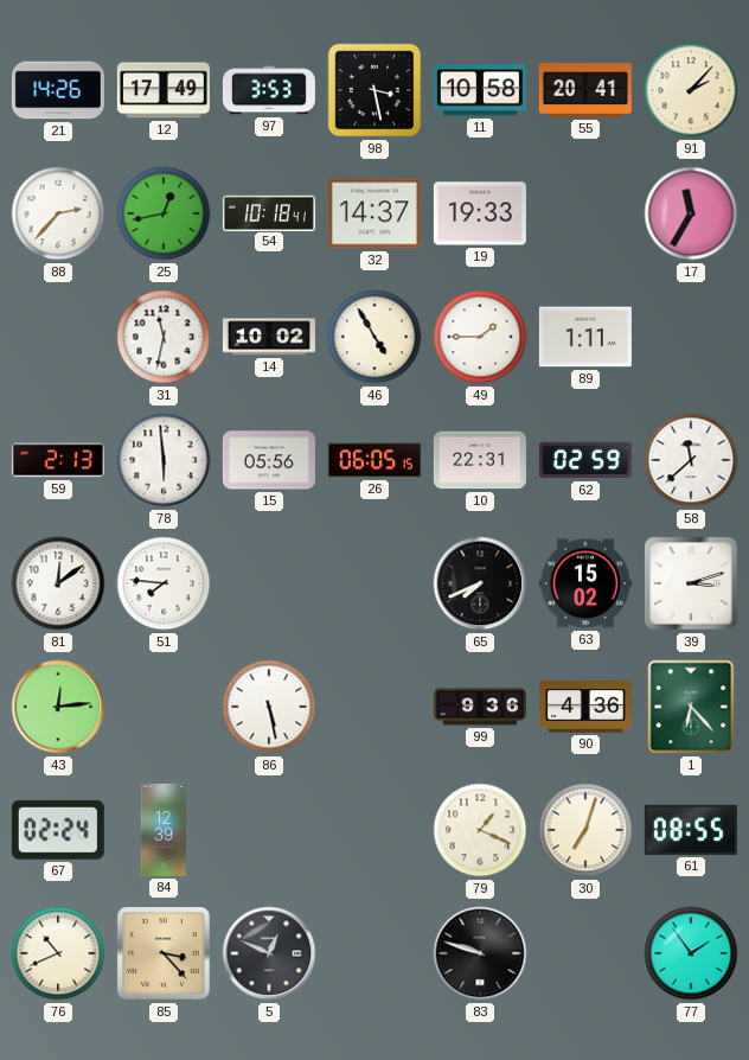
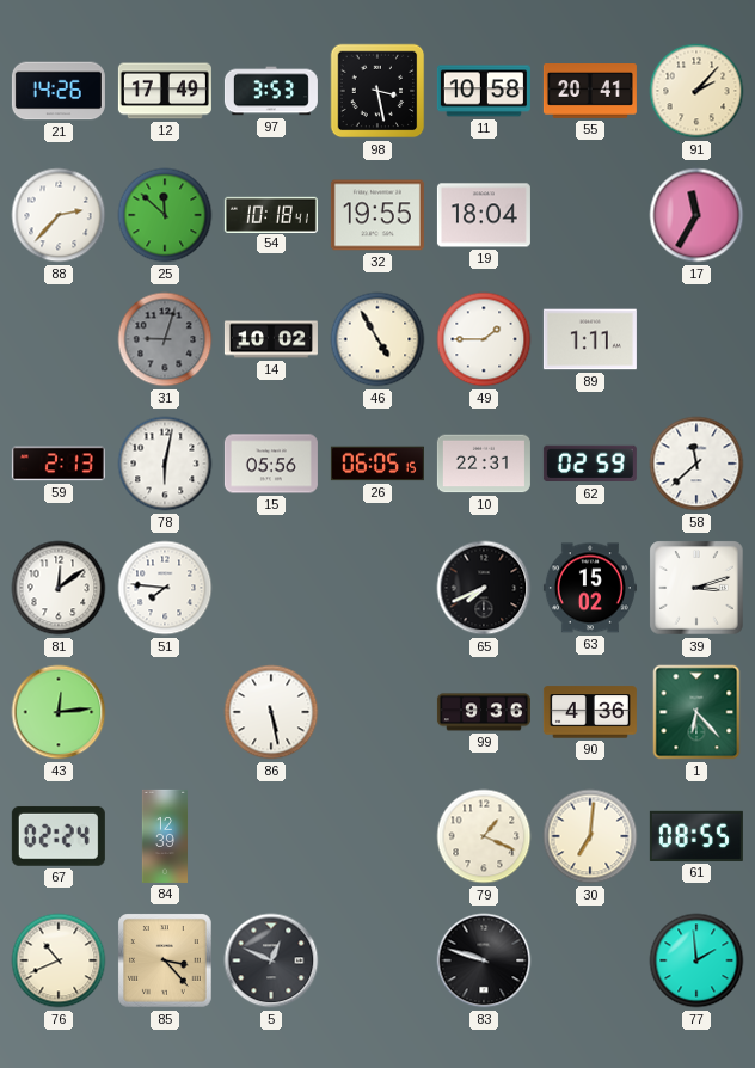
25: 12:43 -> 11:52 (165, 215)
32: 14:37 -> 19:55 (377, 215)
19: 19:33 -> 18:04 (484, 215)
31: 11:32 -> 9:03 (165, 339)
31 dial: white -> grey (165, 339)
78: 5:59 -> 6:02 (165, 464)
30: 7:03 -> 7:01 (590, 836)
77: 1:54 -> 1:59 (696, 960)
